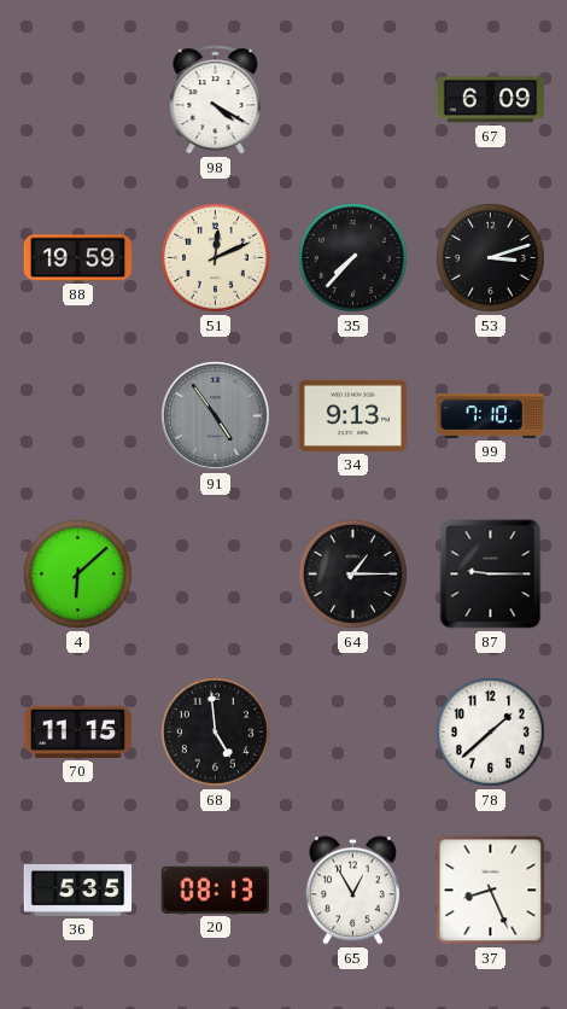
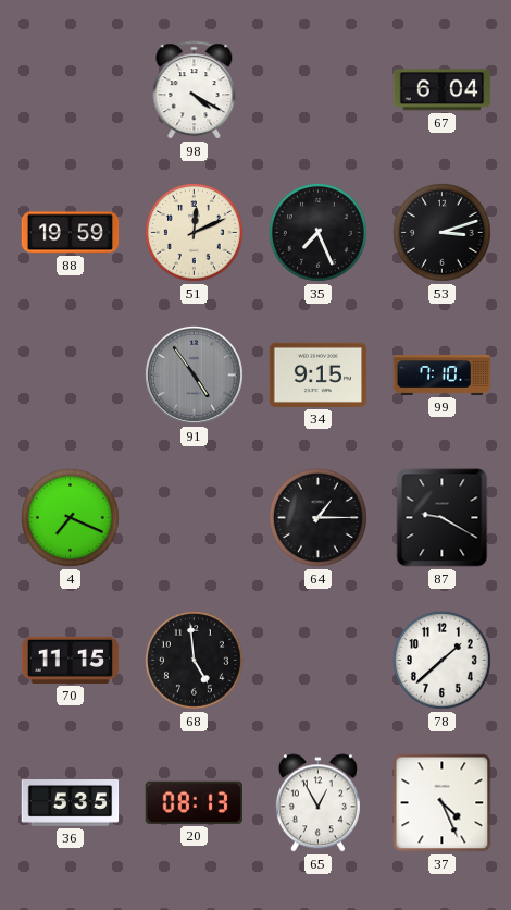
67: 6:09 -> 6:04 (443, 90)
35: 7:37 -> 7:26 (317, 232)
34: 9:13 -> 9:15 (319, 374)
4: 6:08 -> 7:19 (70, 517)
87: 9:15 -> 9:20 (443, 518)
37: 8:26 -> 4:26 (443, 803)
